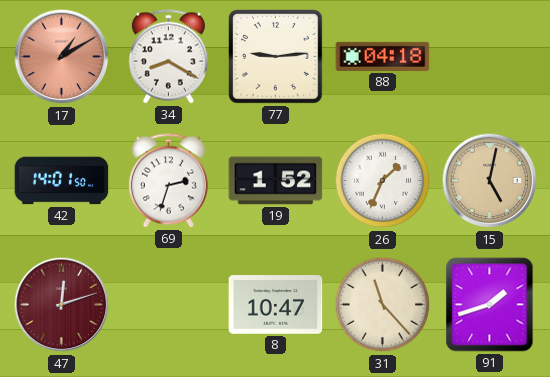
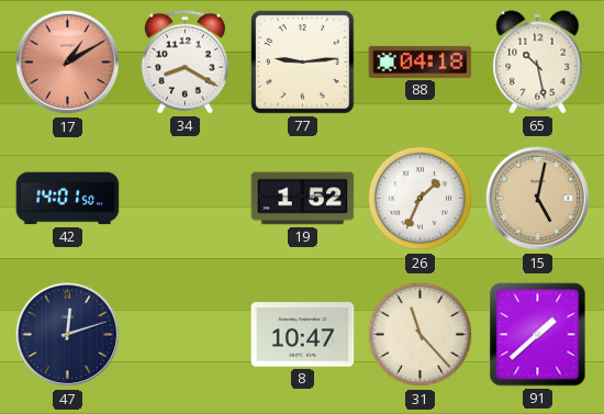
65: none -> 10:28 (538, 63)
69: 2:33 -> none (168, 181)
47 dial: burgundy -> navy (68, 335)
91: 1:42 -> 1:38 (538, 335)
